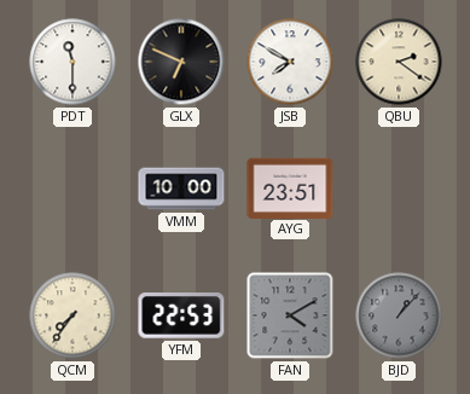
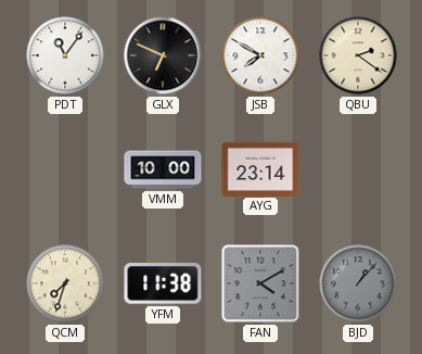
PDT: 11:30 -> 11:06 (65, 55)
AYG: 23:51 -> 23:14 (260, 168)
QCM: 7:36 -> 7:33 (65, 283)
YFM: 22:53 -> 11:38 (163, 285)
